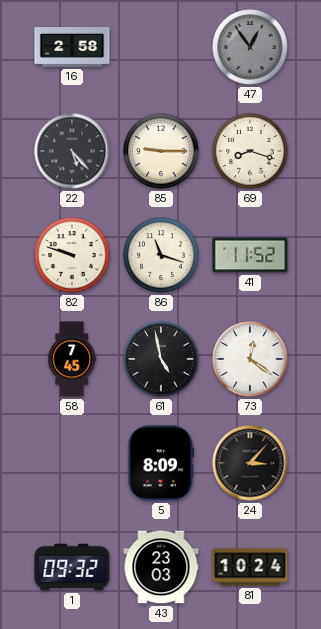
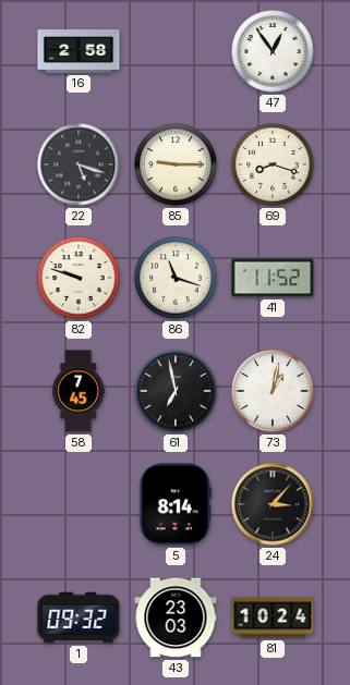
47 dial: grey -> white (273, 51)
22: 5:23 -> 5:18 (79, 164)
61: 4:58 -> 6:58 (176, 391)
73: 12:21 -> 1:02 (273, 391)
5: 8:09 -> 8:14 (176, 504)
